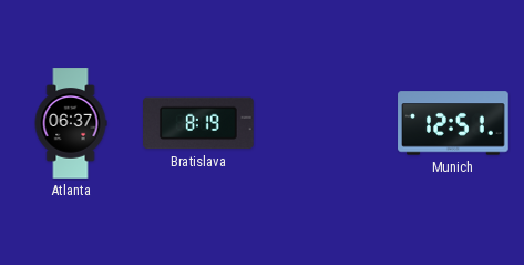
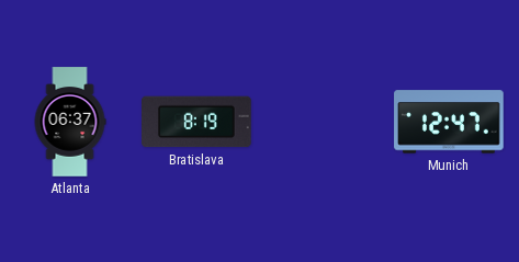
Munich: 12:51 -> 12:47 (449, 122)
